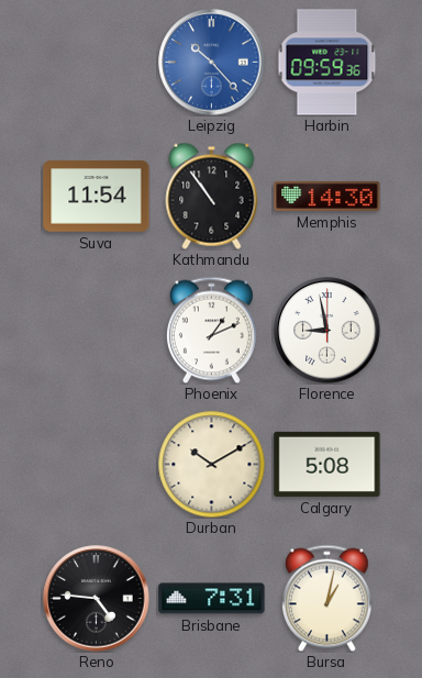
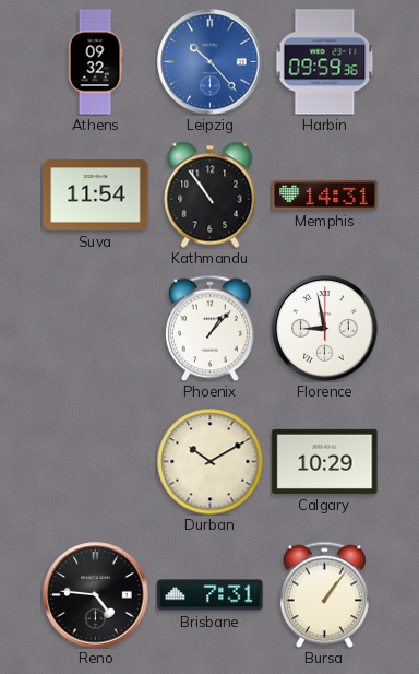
Athens: none -> 09:32 (95, 62)
Memphis: 14:30 -> 14:31 (325, 194)
Phoenix: 1:11 -> 1:07 (211, 328)
Calgary: 5:08 -> 10:29 (325, 461)
Bursa: 1:02 -> 1:06 (325, 594)
